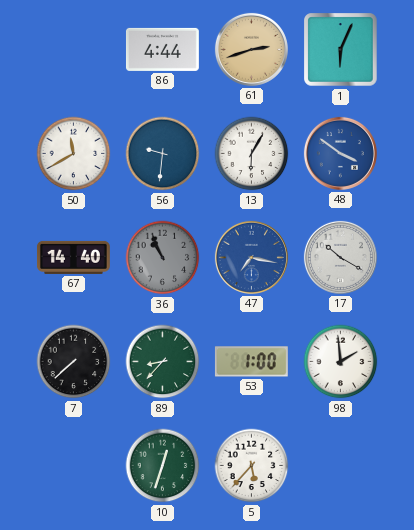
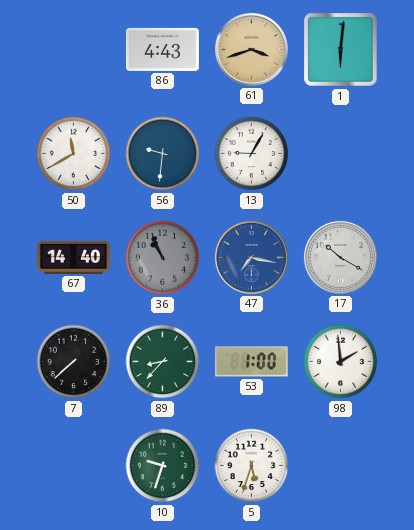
86: 4:44 -> 4:43 (162, 49)
61: 2:42 -> 3:42 (251, 49)
1: 6:04 -> 6:01 (341, 50)
13: 6:05 -> 9:05 (252, 154)
48: 3:51 -> none (340, 153)
10: 12:33 -> 9:33 (163, 466)
5: 5:37 -> 5:33 (252, 466)
